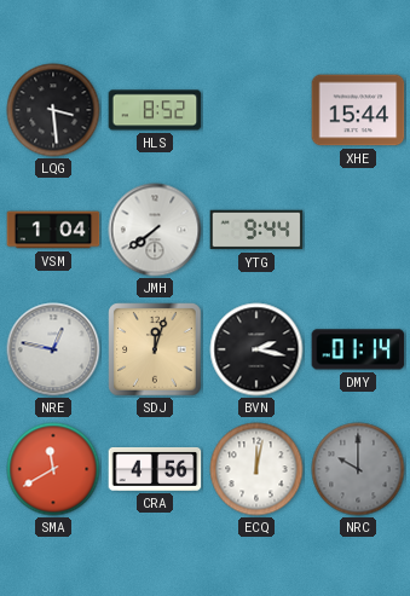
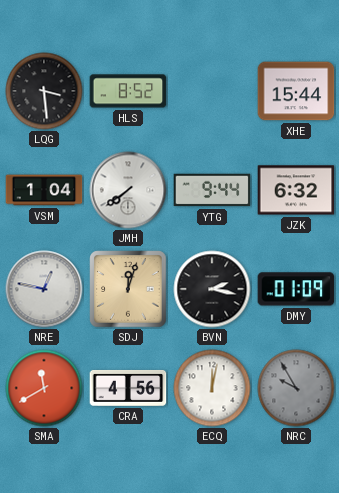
JZK: none -> 6:32 (296, 190)
DMY: 01:14 -> 01:09 (296, 289)
NRC: 10:00 -> 9:55 (296, 388)
